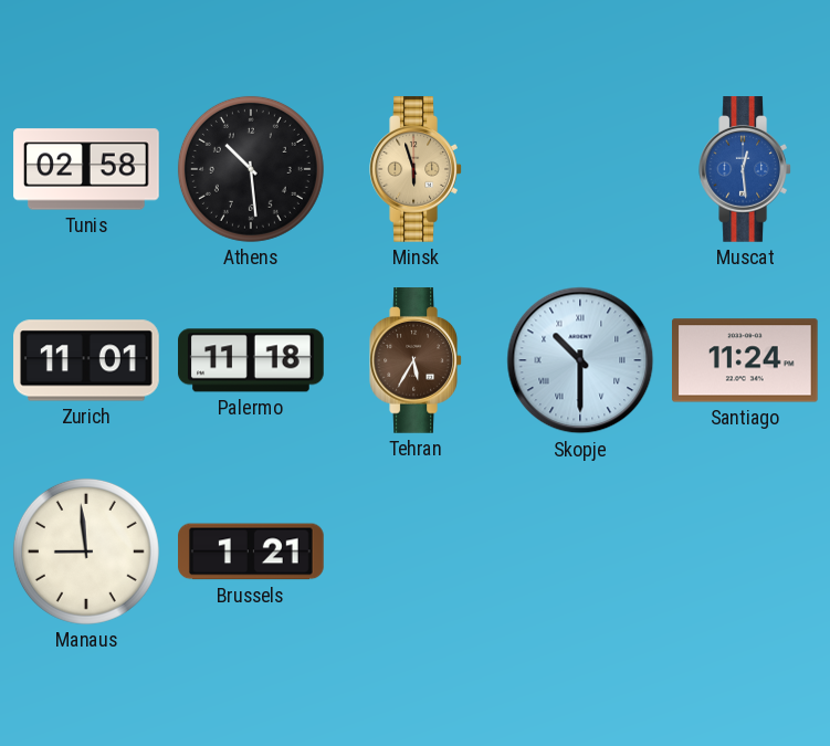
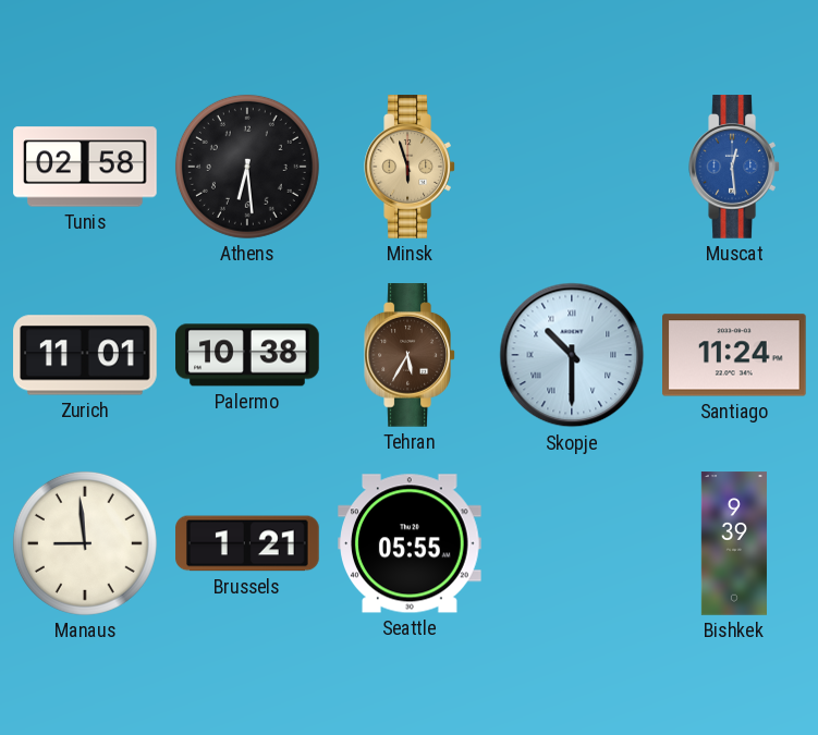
Athens: 10:29 -> 6:29 (247, 167)
Palermo: 11:18 -> 10:38 (247, 355)
Seattle: none -> 05:55 (410, 543)
Bishkek: none -> 9:39 (734, 543)
